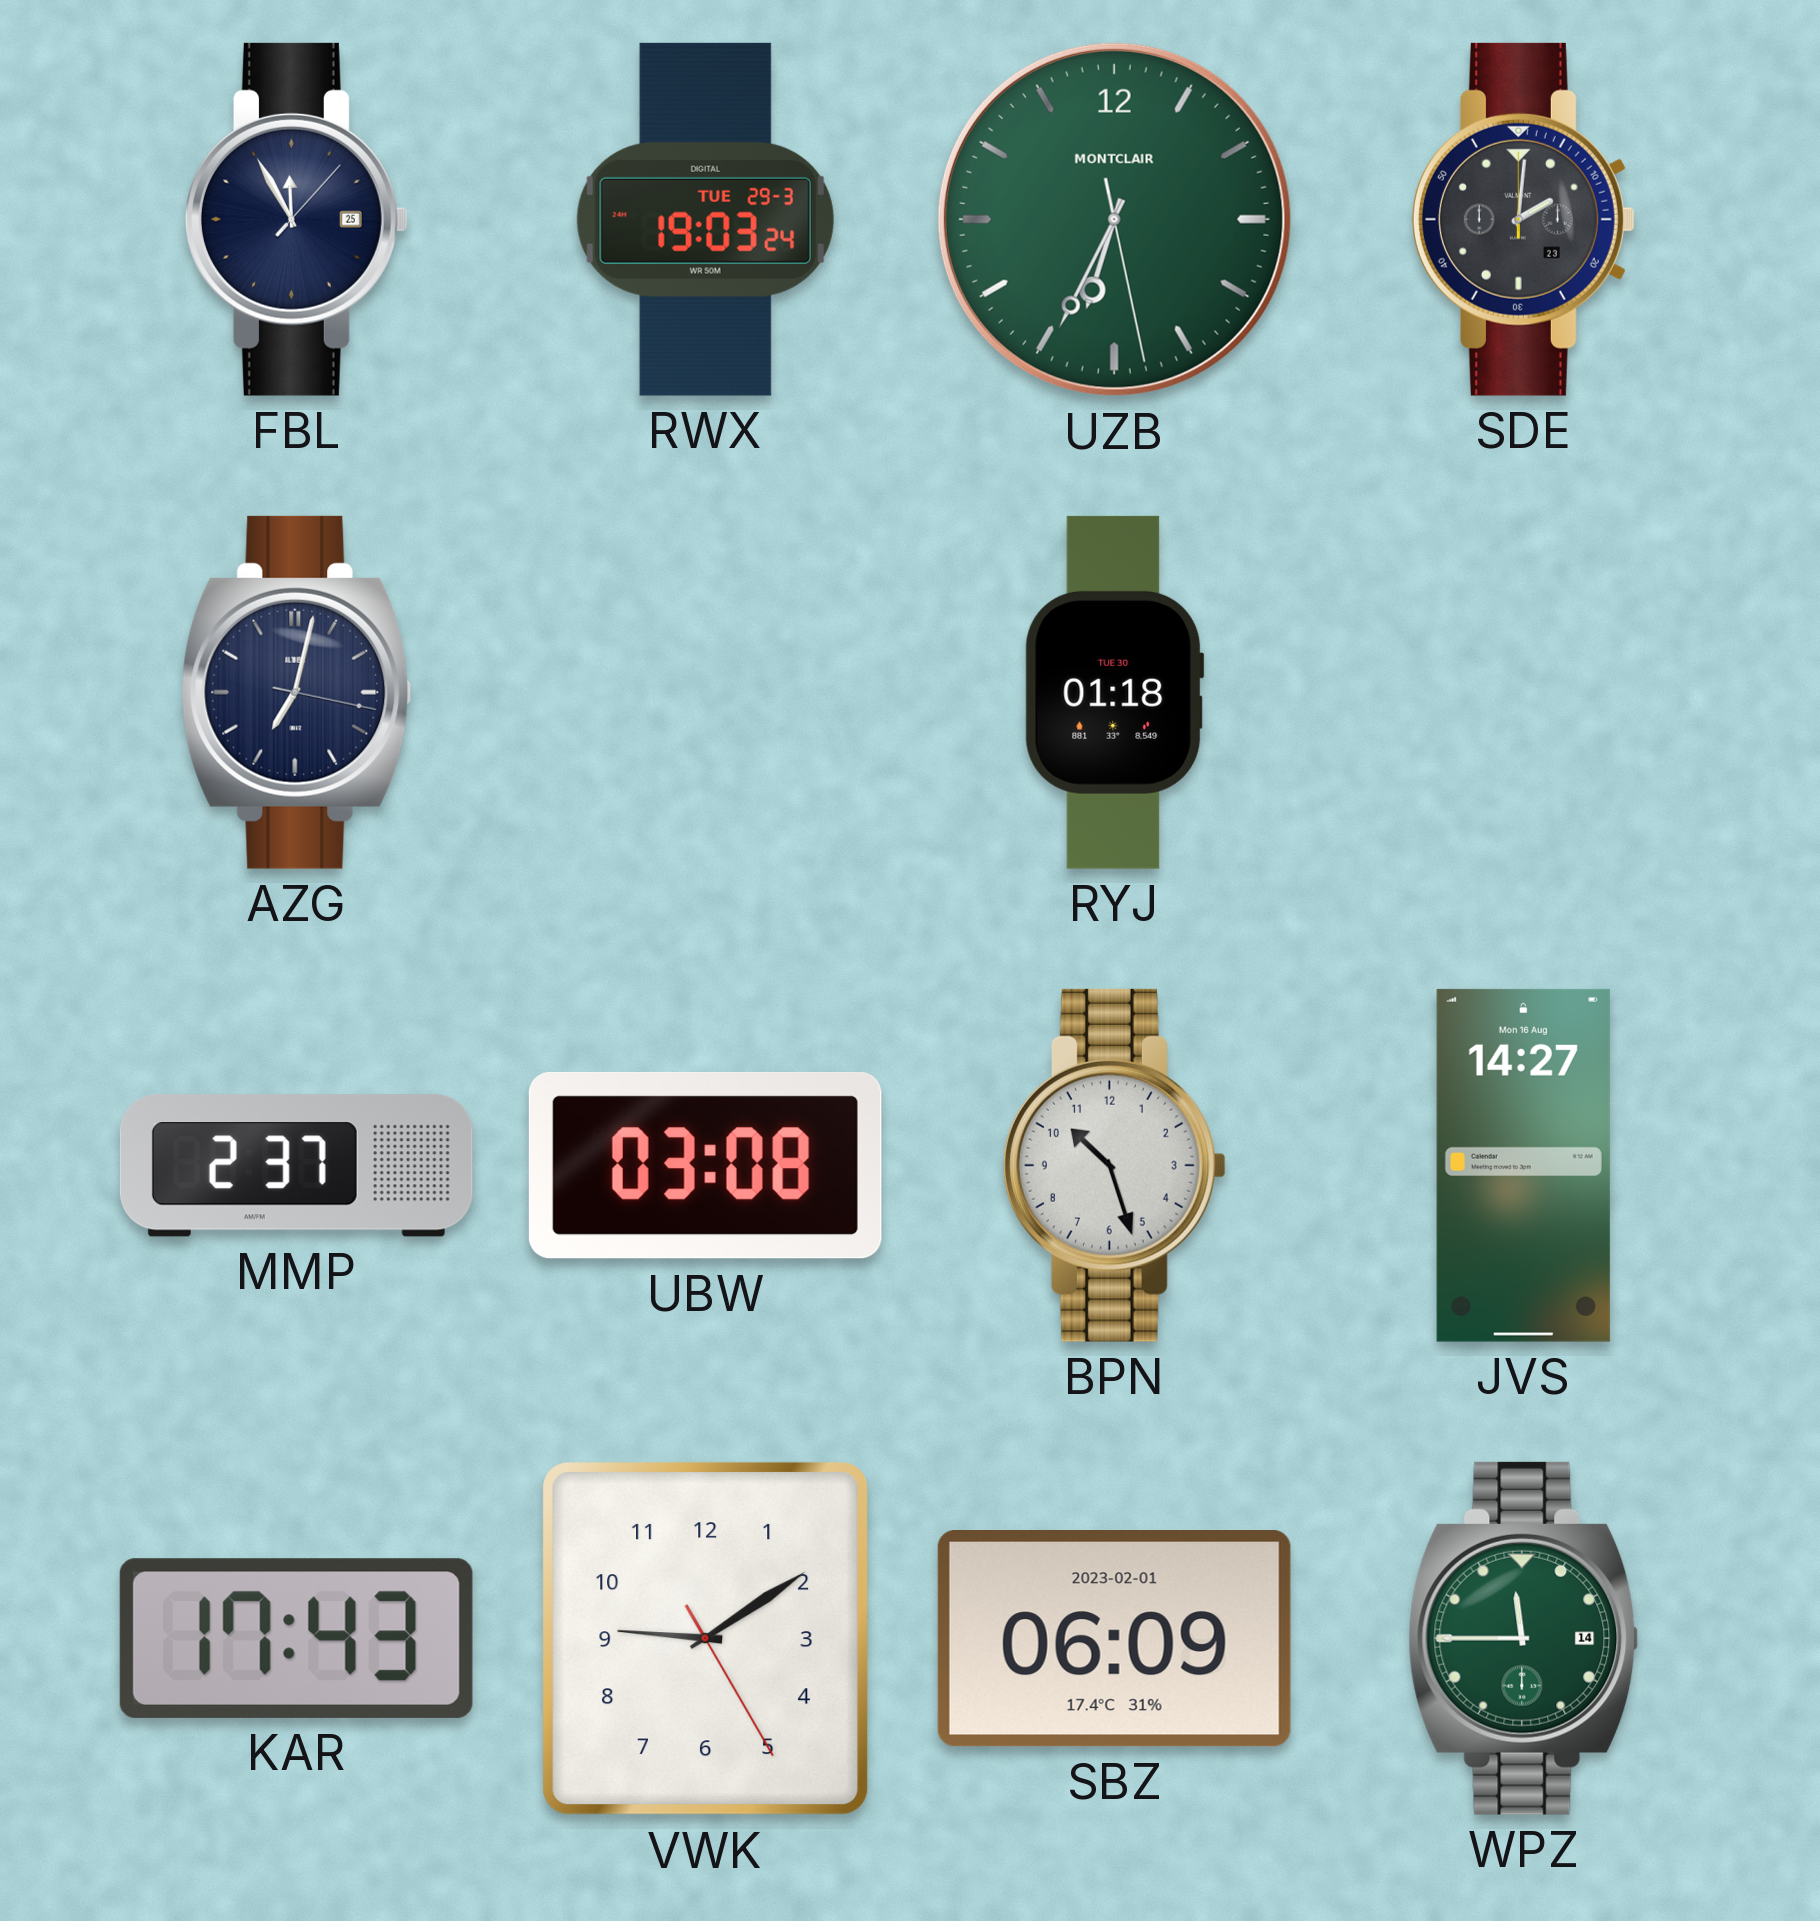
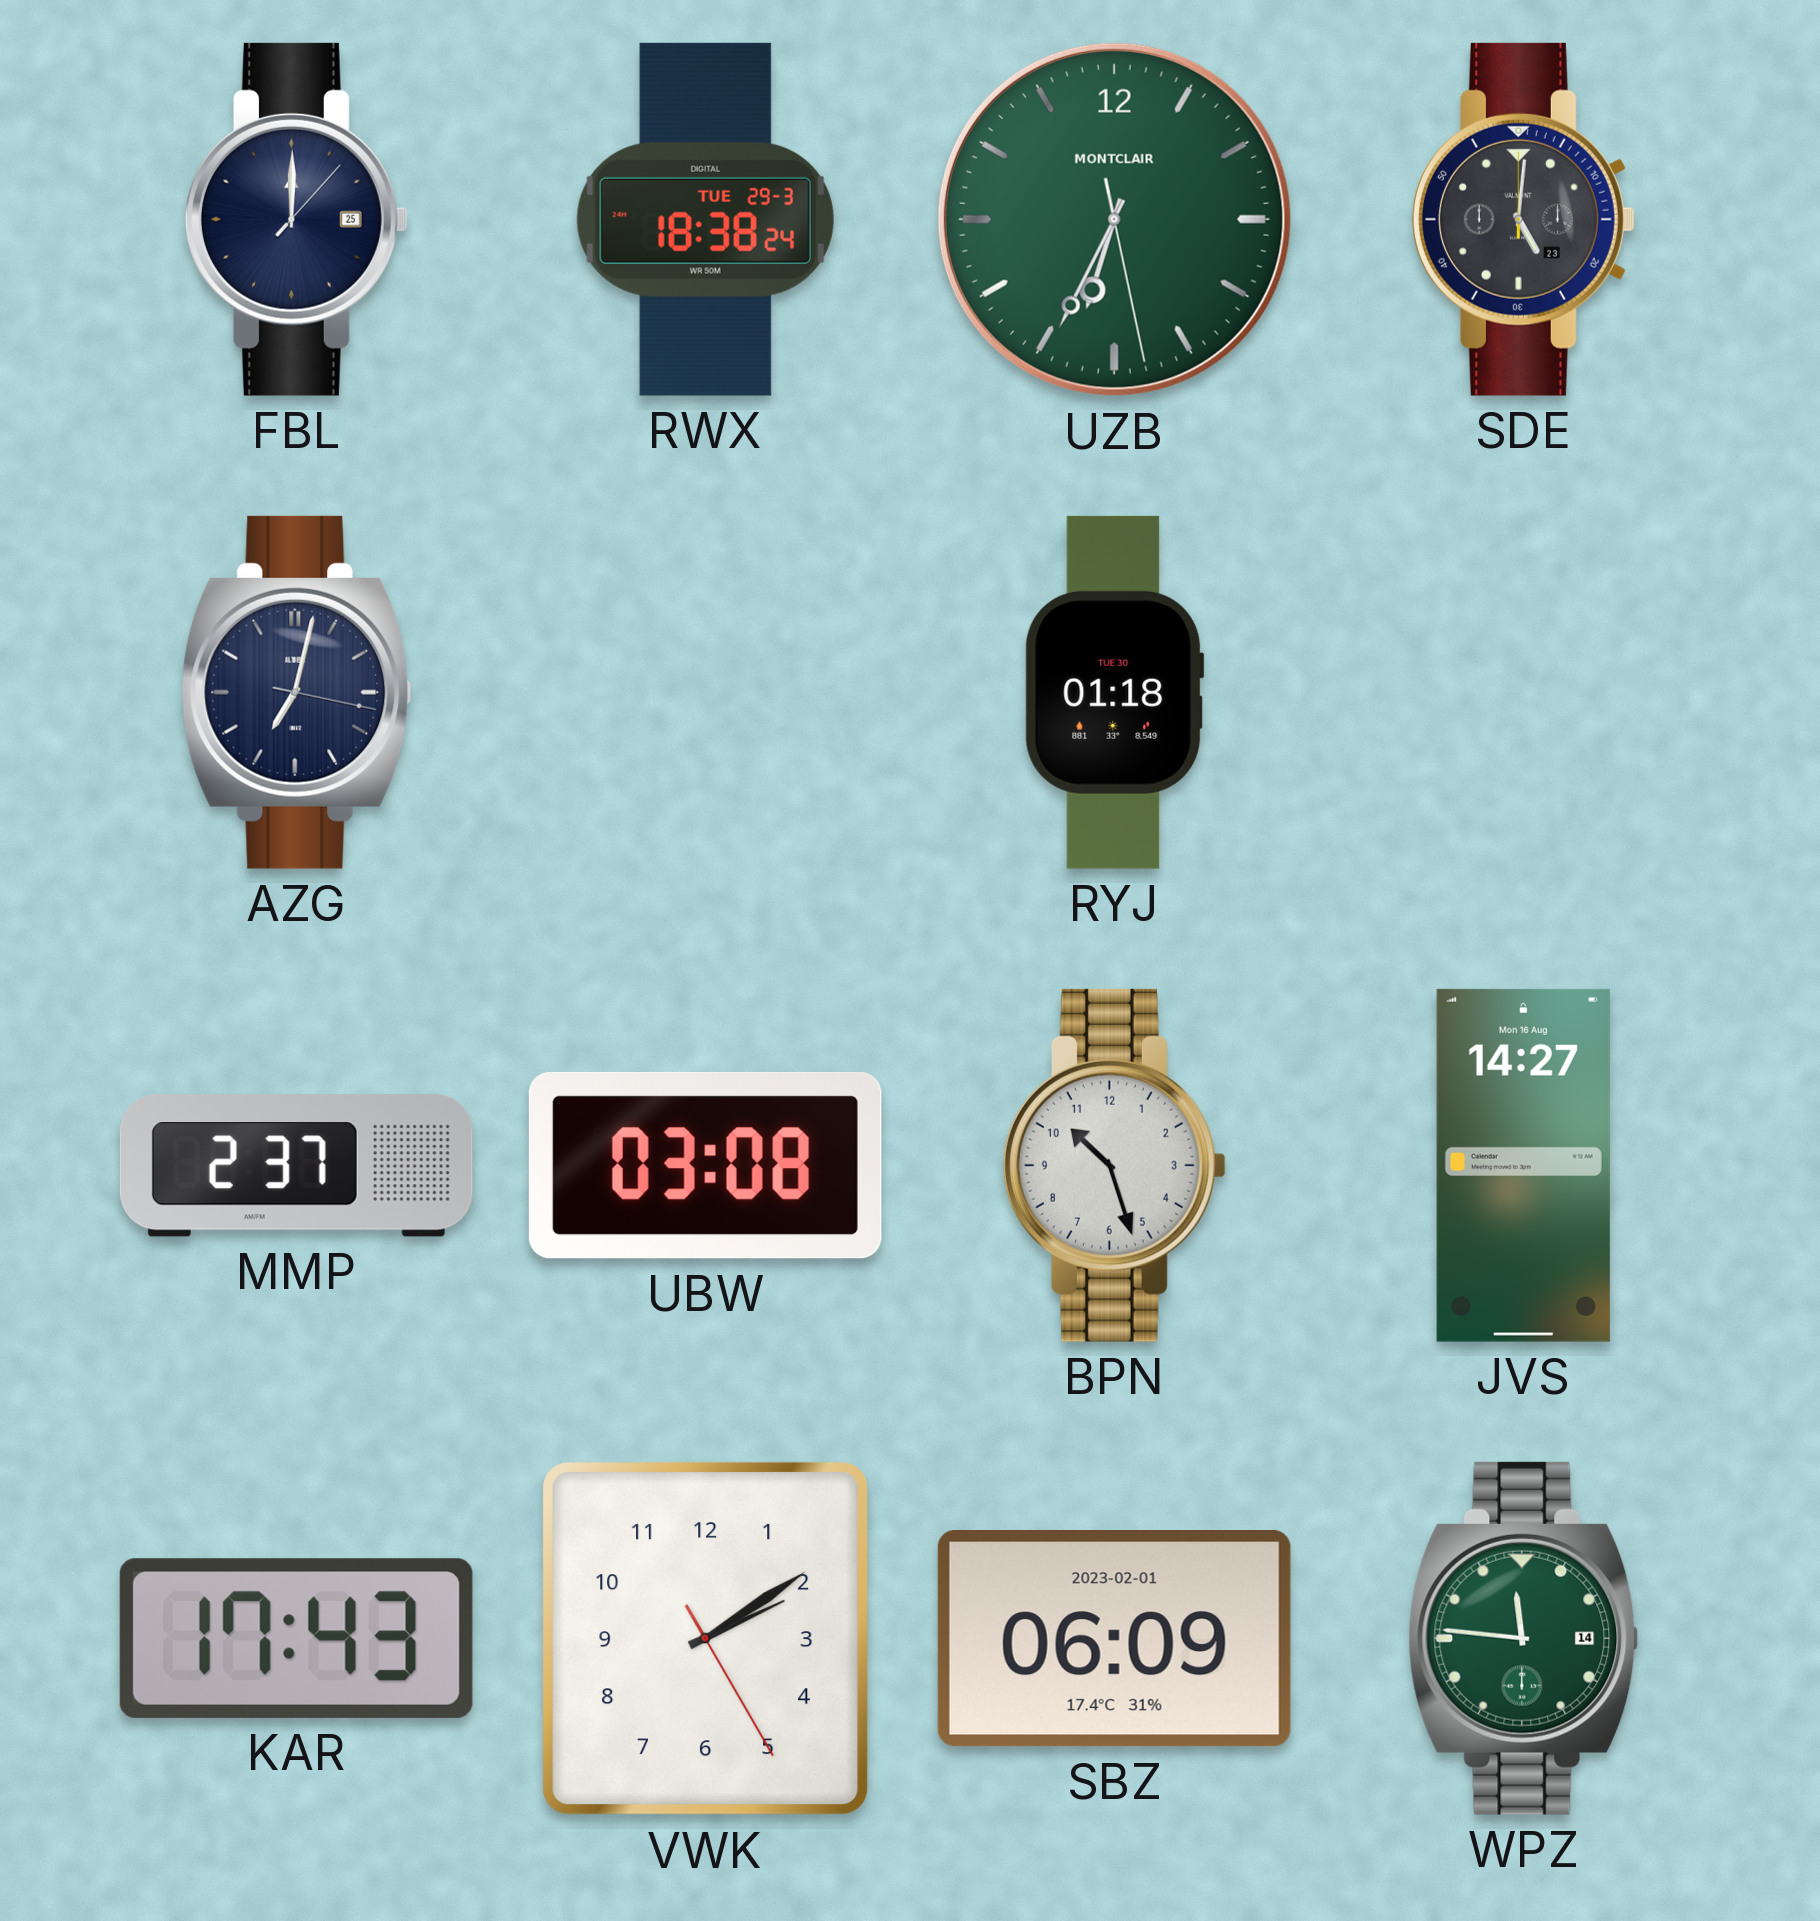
FBL: 11:55 -> 12:00 (296, 219)
RWX: 19:03 -> 18:38 (705, 219)
SDE: 2:01 -> 5:01 (1523, 219)
VWK: 9:09 -> 2:09 (706, 1639)
WPZ: 11:45 -> 11:46 (1524, 1638)
